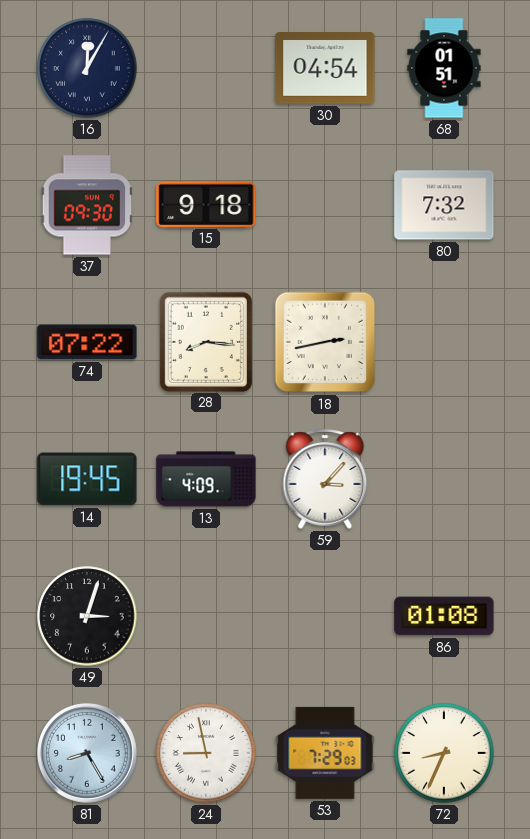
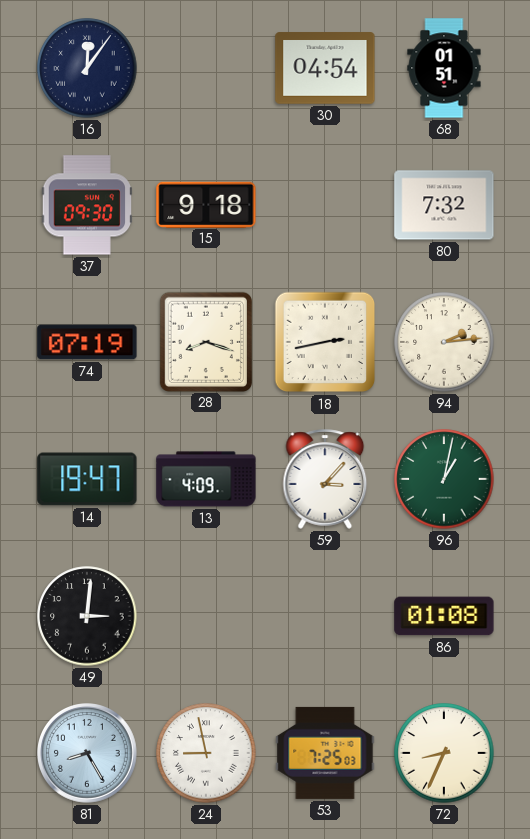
16: 12:05 -> 12:06 (87, 68)
74: 07:22 -> 07:19 (87, 342)
28: 8:16 -> 8:18 (205, 341)
94: none -> 2:14 (444, 342)
14: 19:45 -> 19:47 (87, 479)
96: none -> 1:02 (444, 479)
49: 3:03 -> 3:01 (87, 616)
53: 7:29 -> 7:25 (325, 753)
